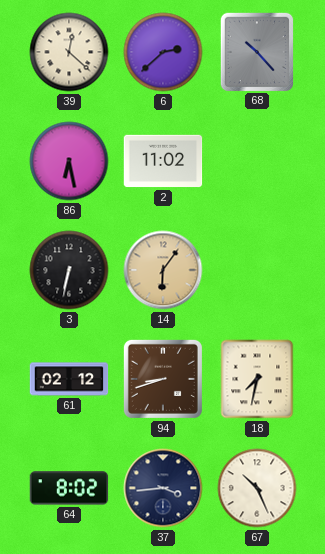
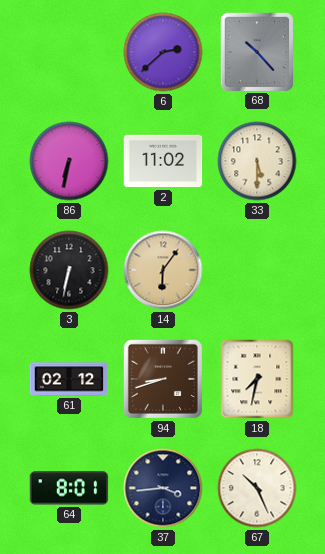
39: 12:22 -> none (69, 52)
86: 6:28 -> 6:32 (69, 161)
33: none -> 5:30 (257, 161)
64: 8:02 -> 8:01 (69, 488)
